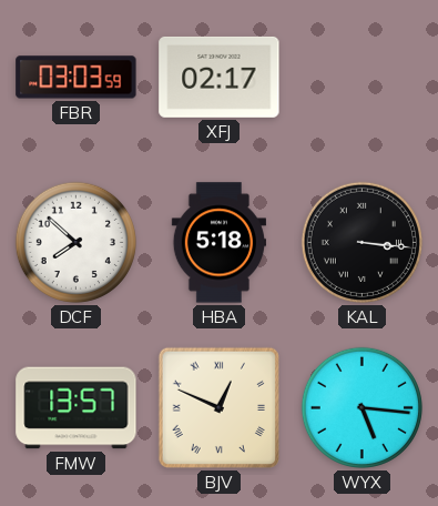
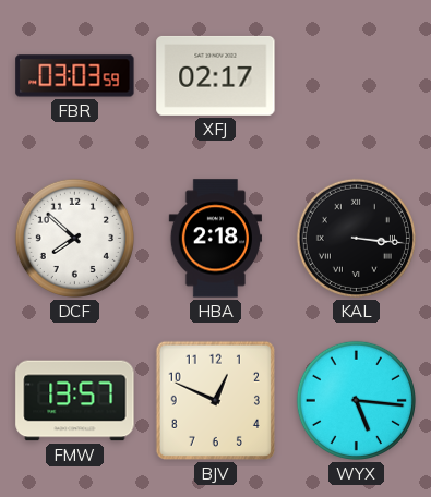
HBA: 5:18 -> 2:18 (215, 239)
BJV numerals: Roman -> Arabic (215, 400)
